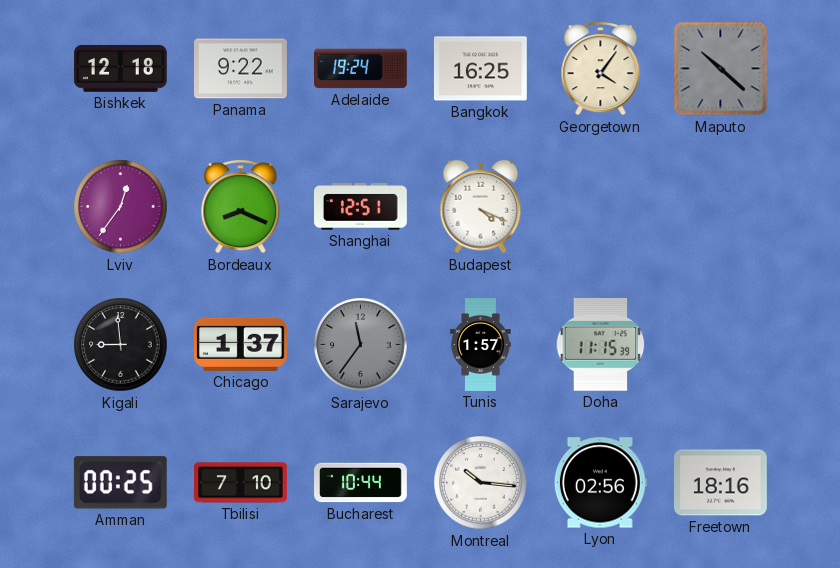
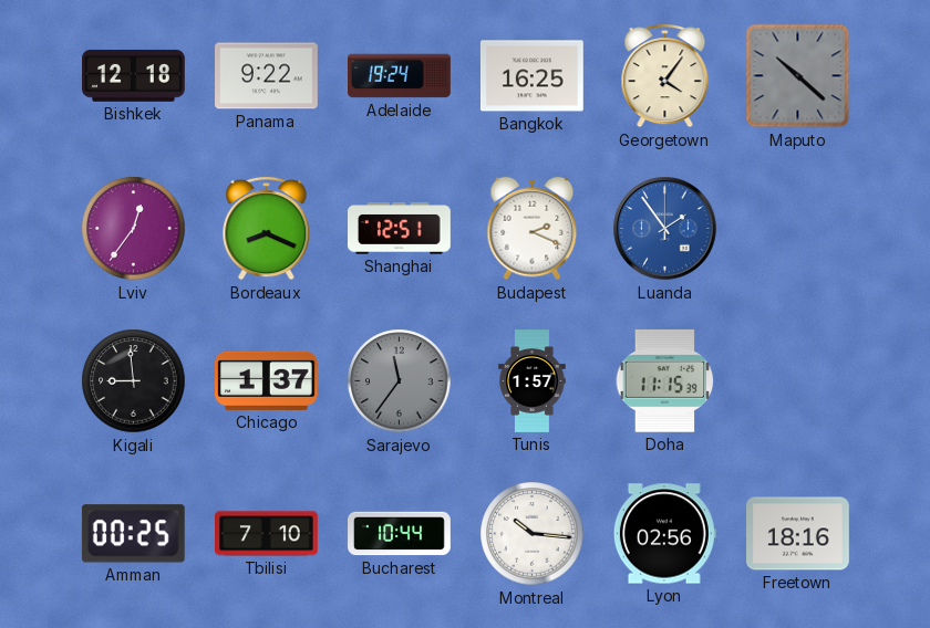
Budapest: 4:19 -> 2:19 (533, 229)
Luanda: none -> 1:54 (665, 229)
